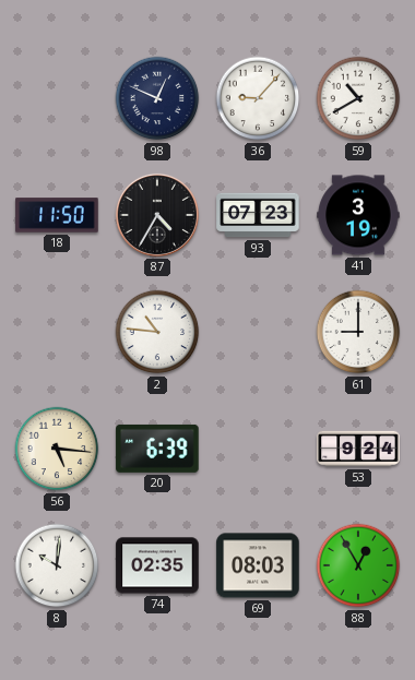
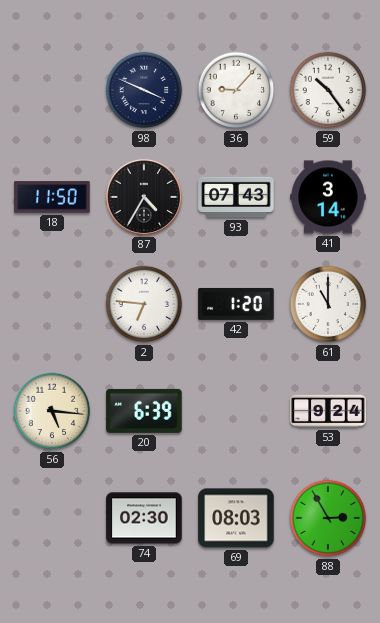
98: 12:49 -> 3:49 (144, 90)
59: 10:40 -> 10:24 (328, 90)
93: 07:23 -> 07:43 (236, 197)
41: 3:19 -> 3:14 (328, 197)
2: 10:46 -> 6:46 (144, 304)
42: none -> 1:20 (236, 304)
61: 9:00 -> 11:00 (328, 304)
8: 10:01 -> none (57, 565)
74: 02:35 -> 02:30 (144, 518)
88: 12:55 -> 2:55 (328, 518)
